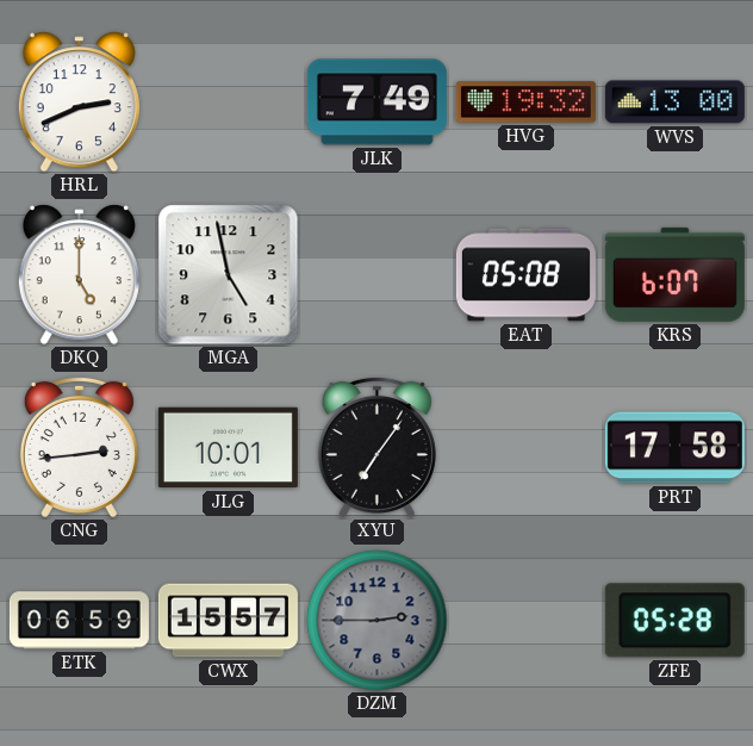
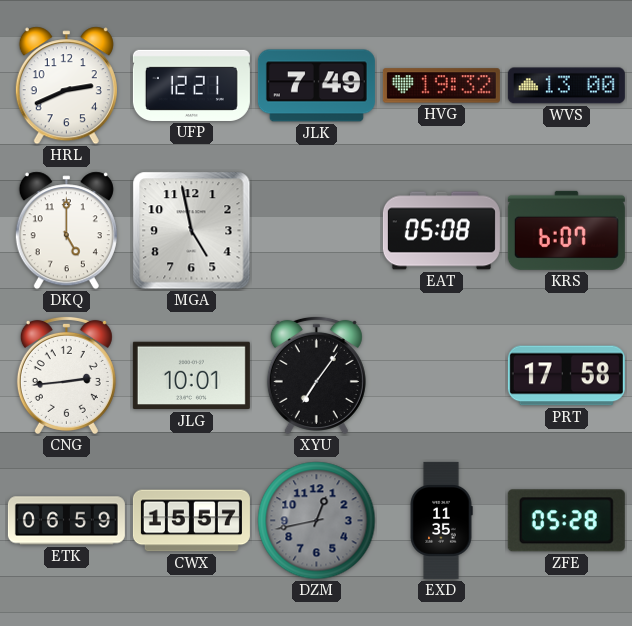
UFP: none -> 12:21 (191, 85)
DZM: 2:45 -> 12:43 (317, 521)
EXD: none -> 11:35 (441, 520)
